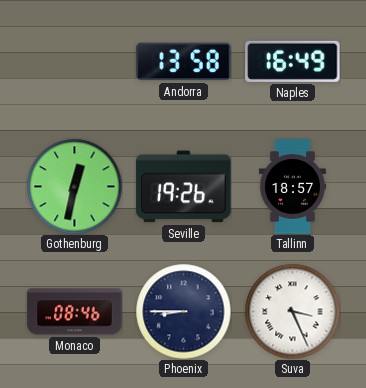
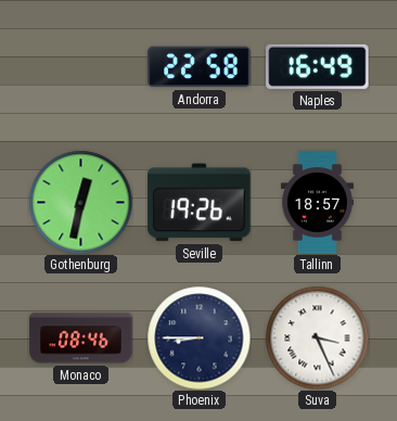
Andorra: 13:58 -> 22:58 (200, 67)
